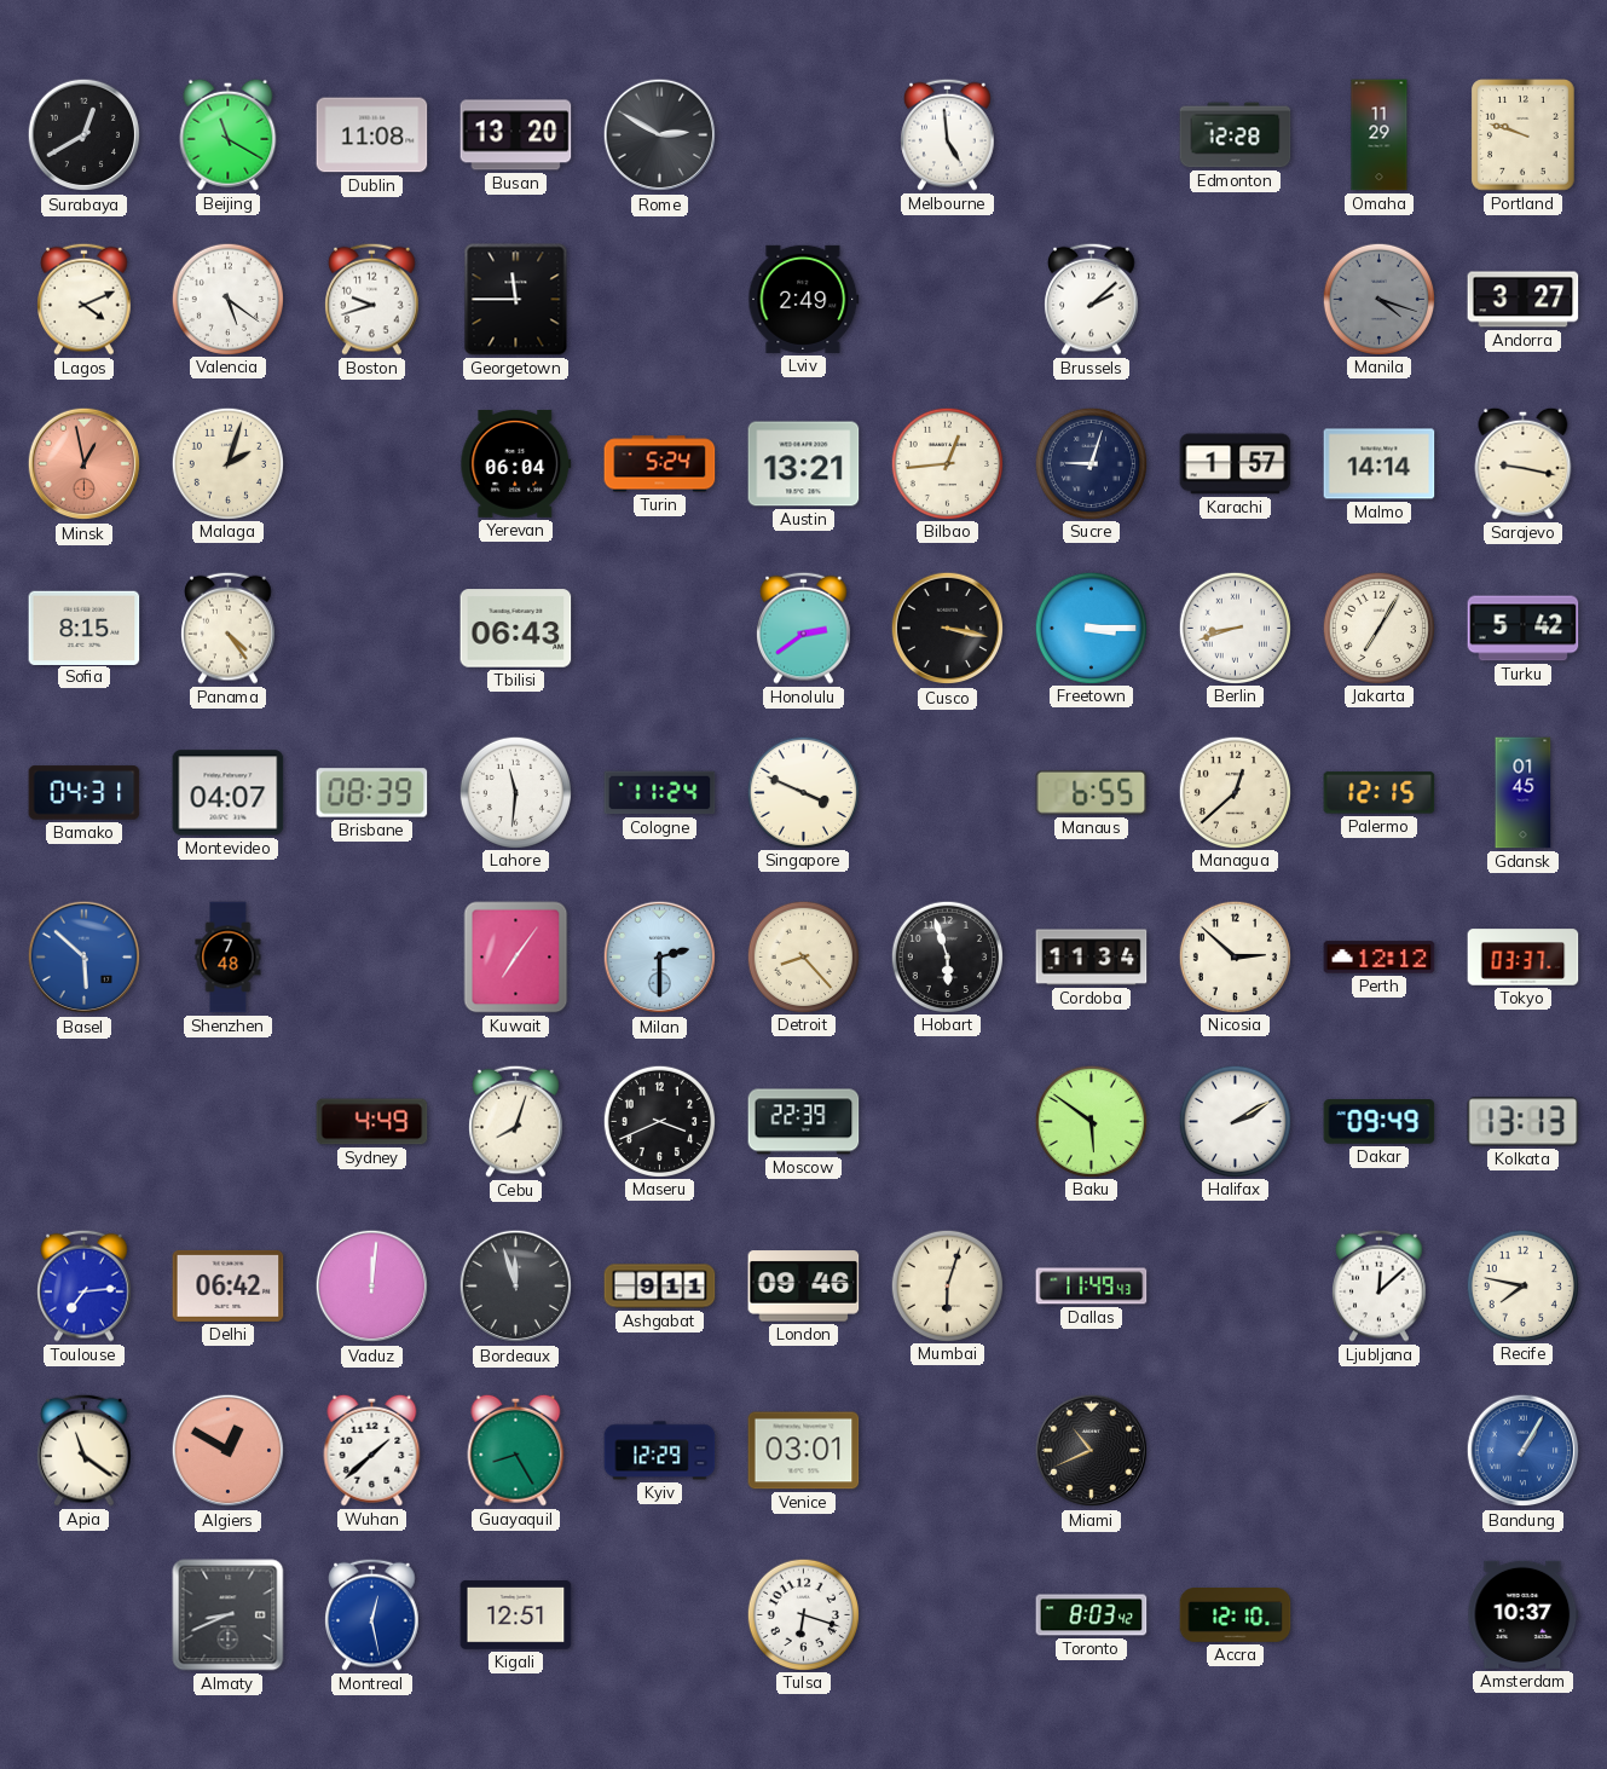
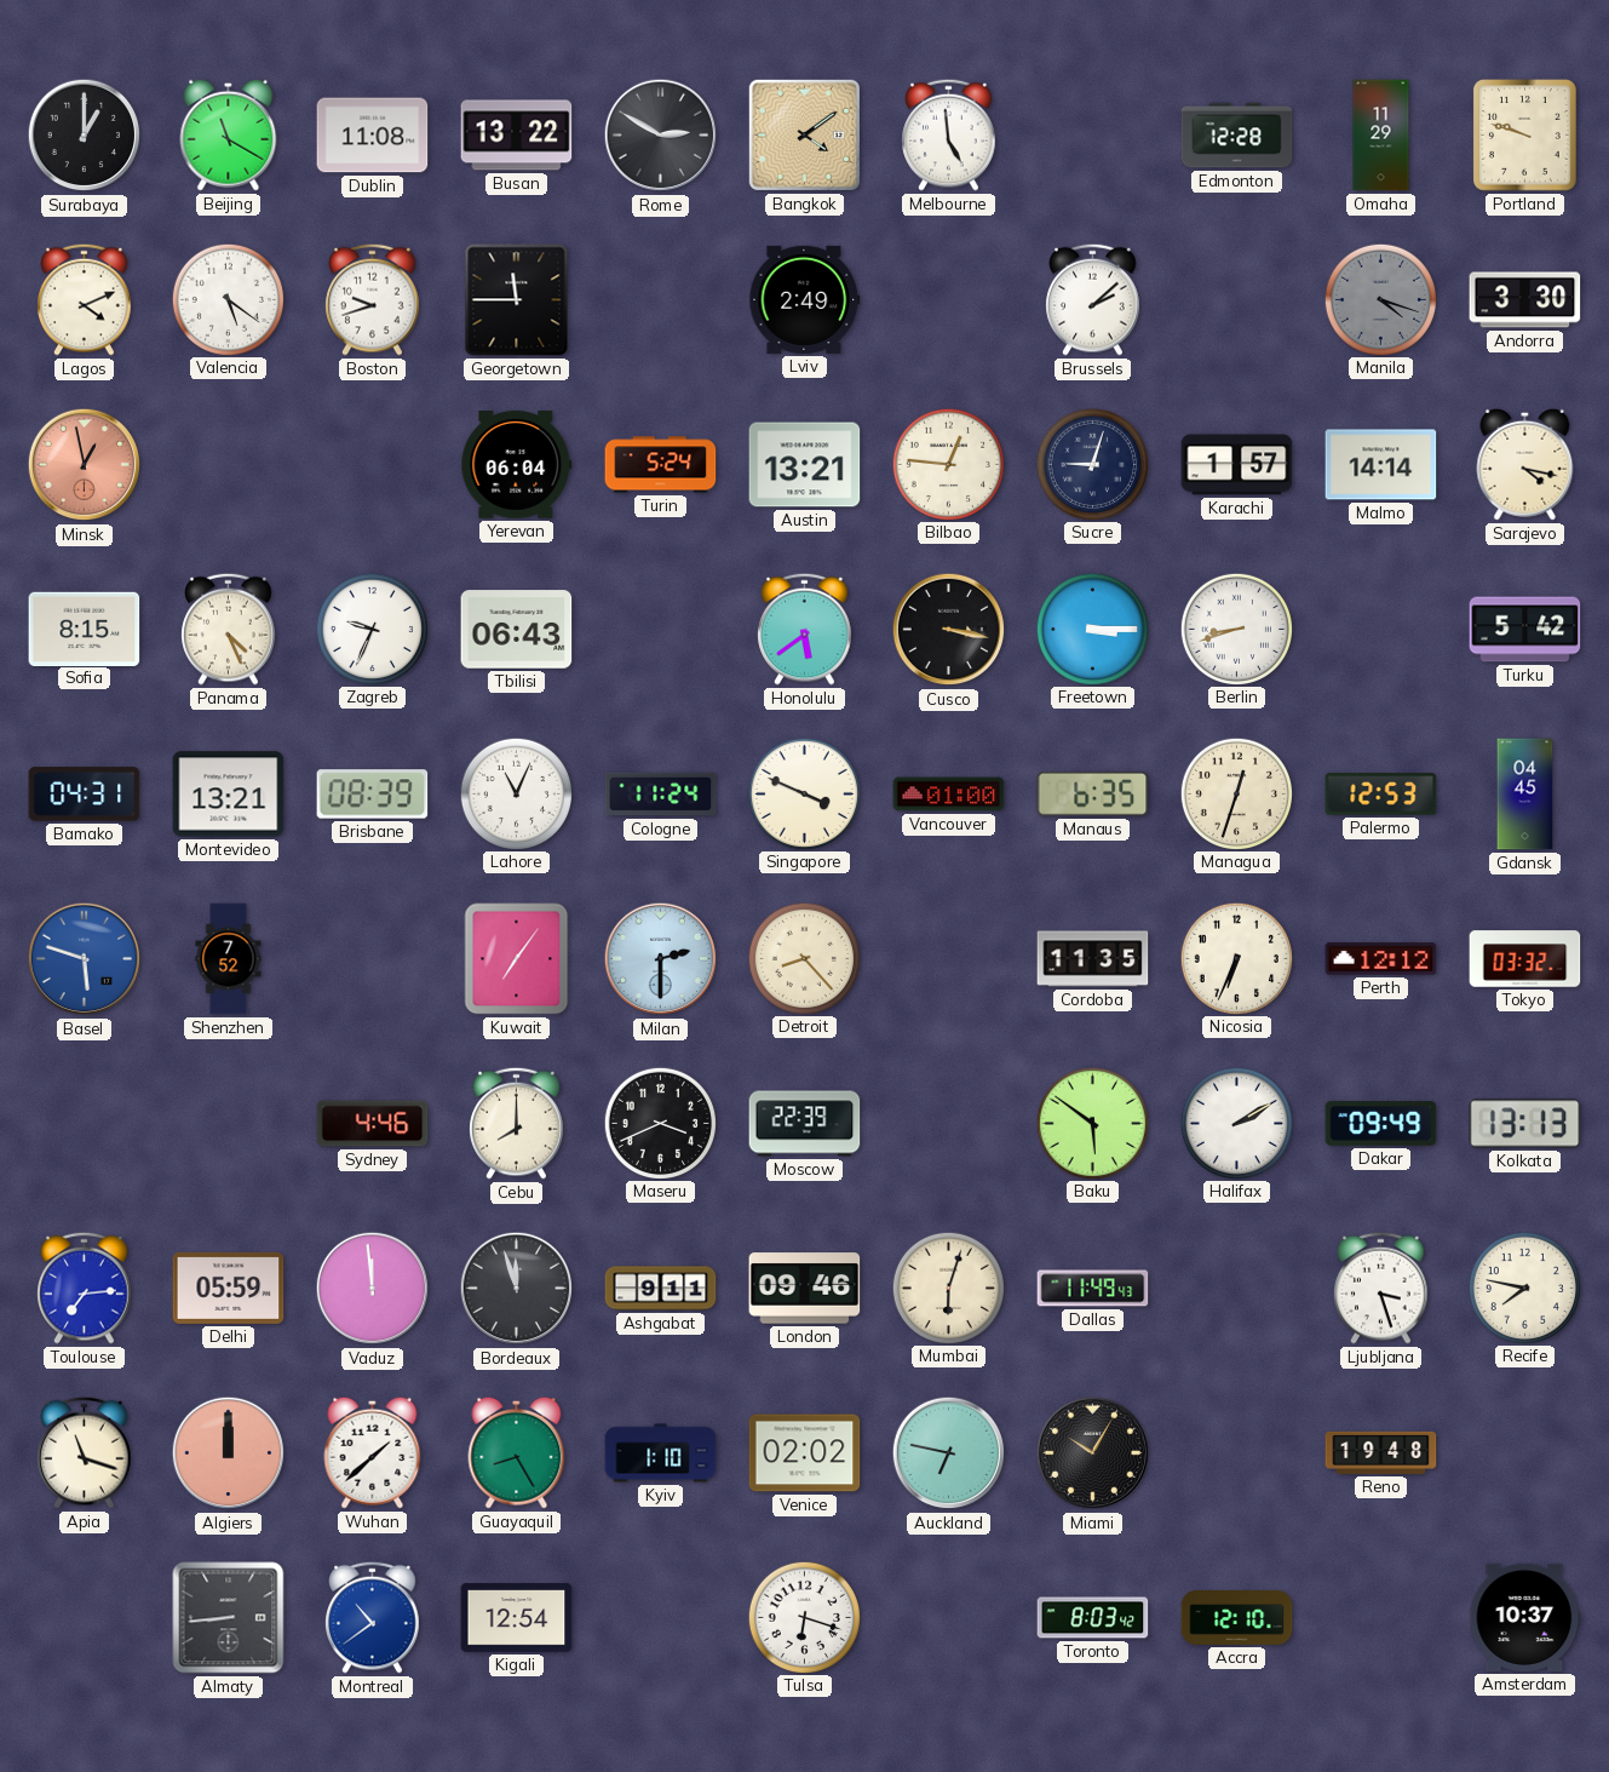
Surabaya: 12:40 -> 1:00 (85, 136)
Busan: 13:20 -> 13:22 (517, 136)
Bangkok: none -> 4:09 (804, 134)
Andorra: 3:27 -> 3:30 (1525, 300)
Malaga: 2:03 -> none (227, 463)
Bilbao: 12:44 -> 12:46 (948, 464)
Sarajevo: 9:17 -> 4:17 (1525, 464)
Panama: 4:24 -> 4:26 (229, 629)
Zagreb: none -> 9:34 (372, 629)
Honolulu: 2:39 -> 5:39 (805, 629)
Jakarta: 7:05 -> none (1378, 628)
Montevideo: 04:07 -> 13:21 (229, 795)
Lahore: 11:31 -> 11:04 (516, 793)
Vancouver: none -> 01:00 (949, 795)
Manaus: 6:55 -> 6:35 (1093, 793)
Managua: 12:38 -> 12:33 (1236, 793)
Palermo: 12:15 -> 12:53 (1381, 795)
Gdansk: 01:45 -> 04:45 (1525, 795)
Basel: 5:52 -> 5:48 (85, 959)
Shenzhen: 7:48 -> 7:52 (229, 959)
Hobart: 5:57 -> none (947, 956)
Cordoba: 11:34 -> 11:35 (1093, 959)
Nicosia: 2:52 -> 6:34 (1236, 958)
Tokyo: 03:37 -> 03:32 (1525, 959)
Sydney: 4:49 -> 4:46 (373, 1124)
Cebu: 8:03 -> 8:00 (517, 1123)
Delhi: 06:42 -> 05:59 (229, 1288)
Vaduz: 12:01 -> 11:59 (373, 1289)
Ljubljana: 12:08 -> 3:27 (1381, 1288)
Apia: 11:21 -> 11:18 (85, 1452)
Algiers: 12:50 -> 12:00 (229, 1453)
Kyiv: 12:29 -> 1:10 (661, 1453)
Venice: 03:01 -> 02:02 (805, 1453)
Auckland: none -> 6:47 (949, 1453)
Miami: 10:41 -> 10:05 (1093, 1453)
Reno: none -> 19:48 (1381, 1452)
Bandung: 1:05 -> none (1524, 1451)
Almaty: 8:41 -> 8:44 (229, 1618)
Montreal: 12:28 -> 10:39 (373, 1617)
Kigali: 12:51 -> 12:54 (517, 1618)
